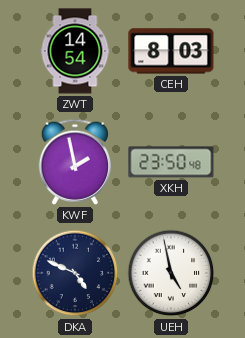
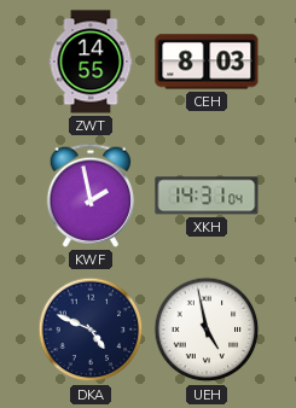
ZWT: 14:54 -> 14:55 (91, 62)
XKH: 23:50 -> 14:31 (207, 196)
